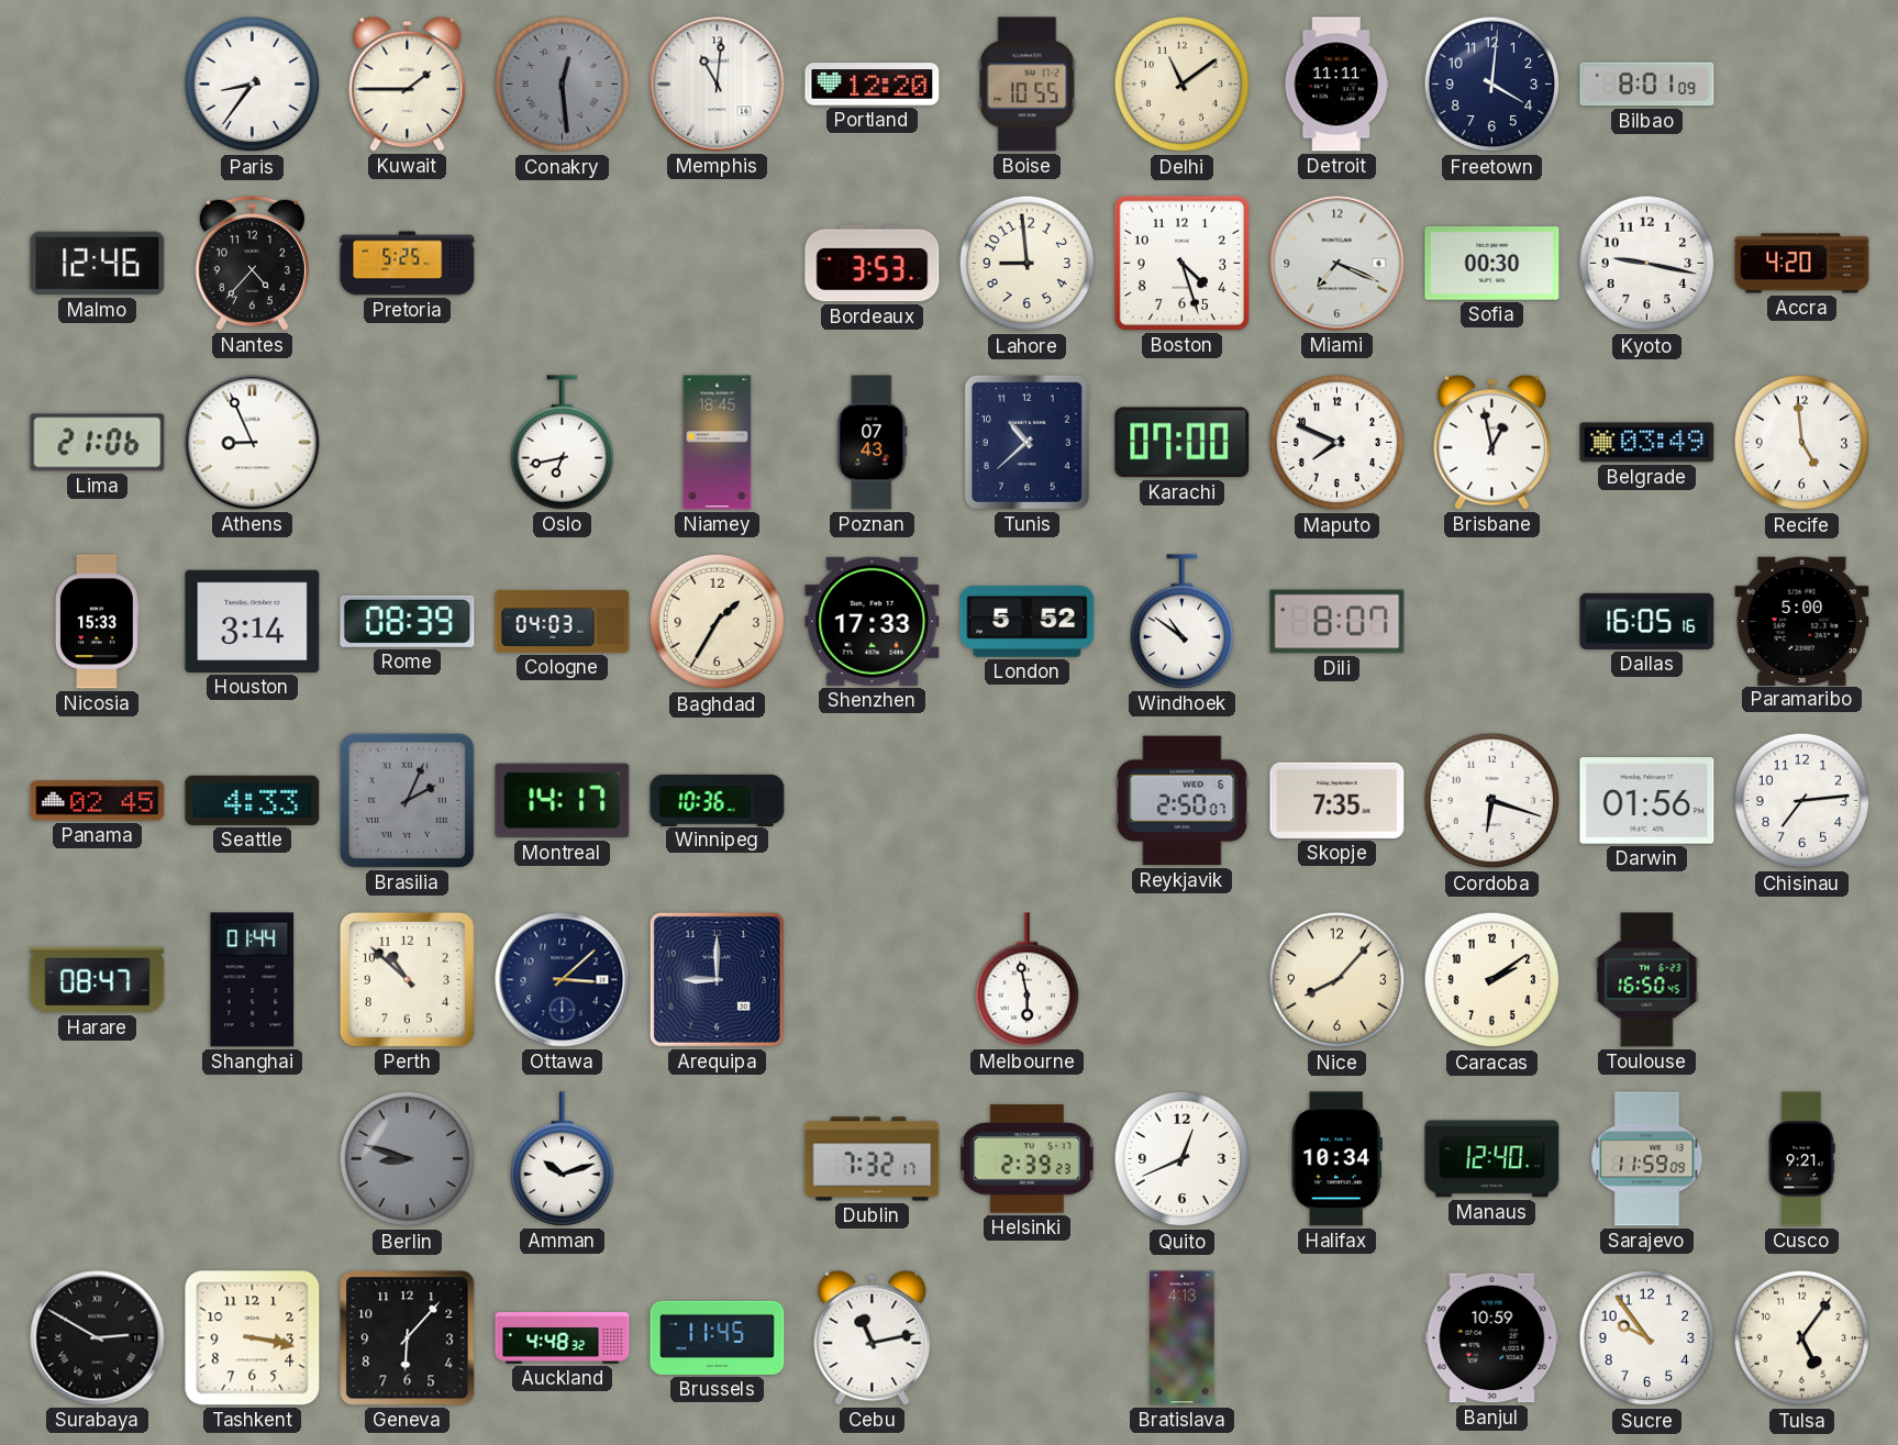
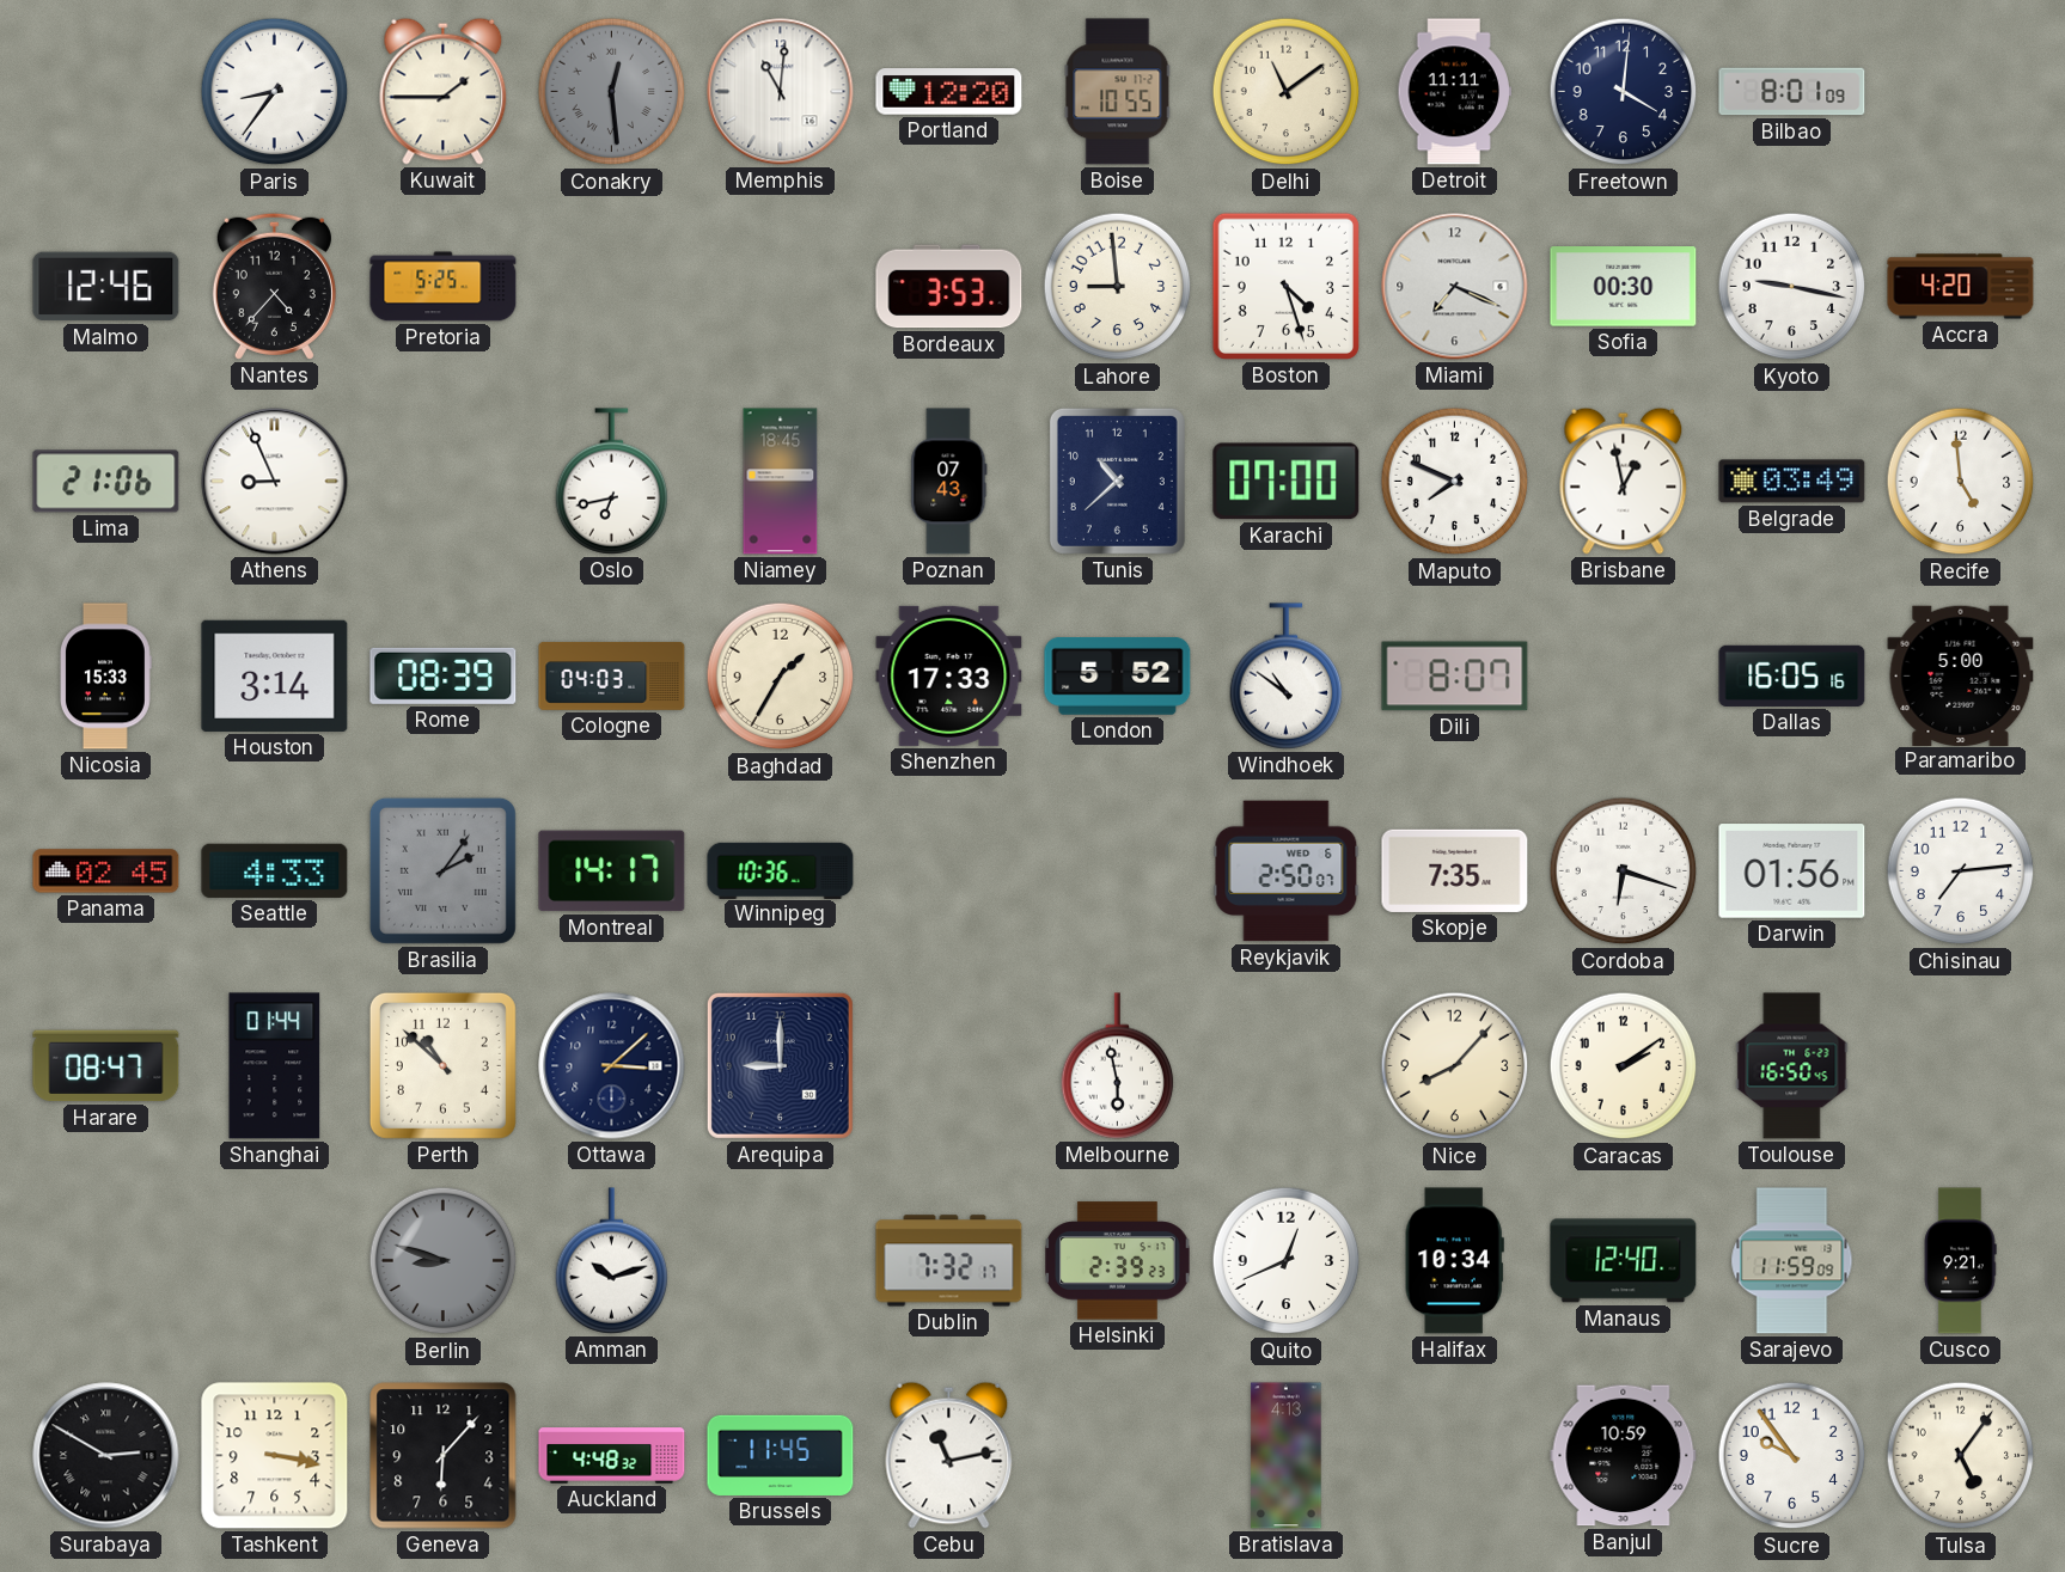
Brasilia: 2:04 -> 2:06 (442, 870)
